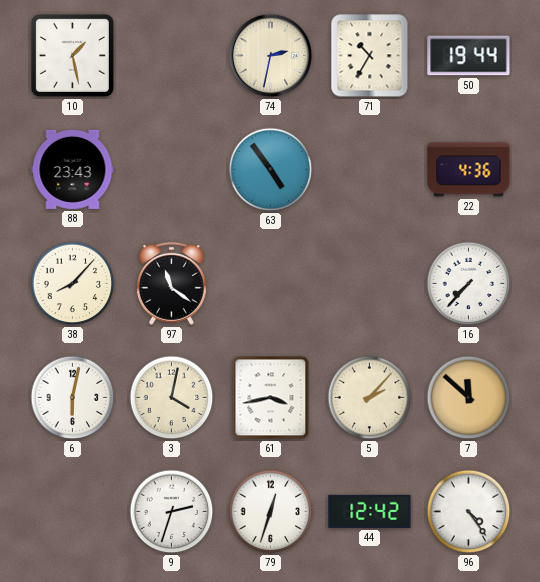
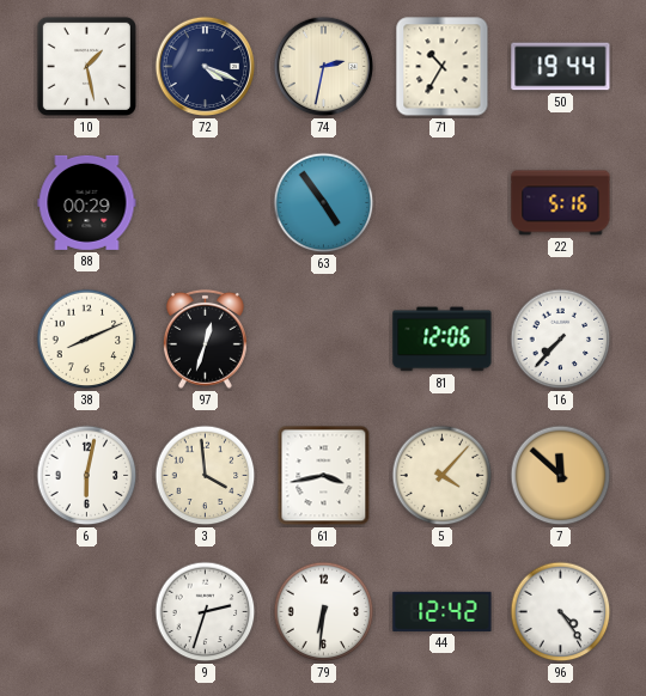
72: none -> 4:19 (206, 67)
88: 23:43 -> 00:29 (87, 202)
22: 4:36 -> 5:16 (561, 203)
38: 8:07 -> 8:11 (87, 340)
97: 11:21 -> 12:33 (205, 338)
81: none -> 12:06 (443, 340)
3: 4:02 -> 3:59 (206, 476)
5: 2:07 -> 4:07 (443, 476)
79: 12:33 -> 6:31 (324, 612)
